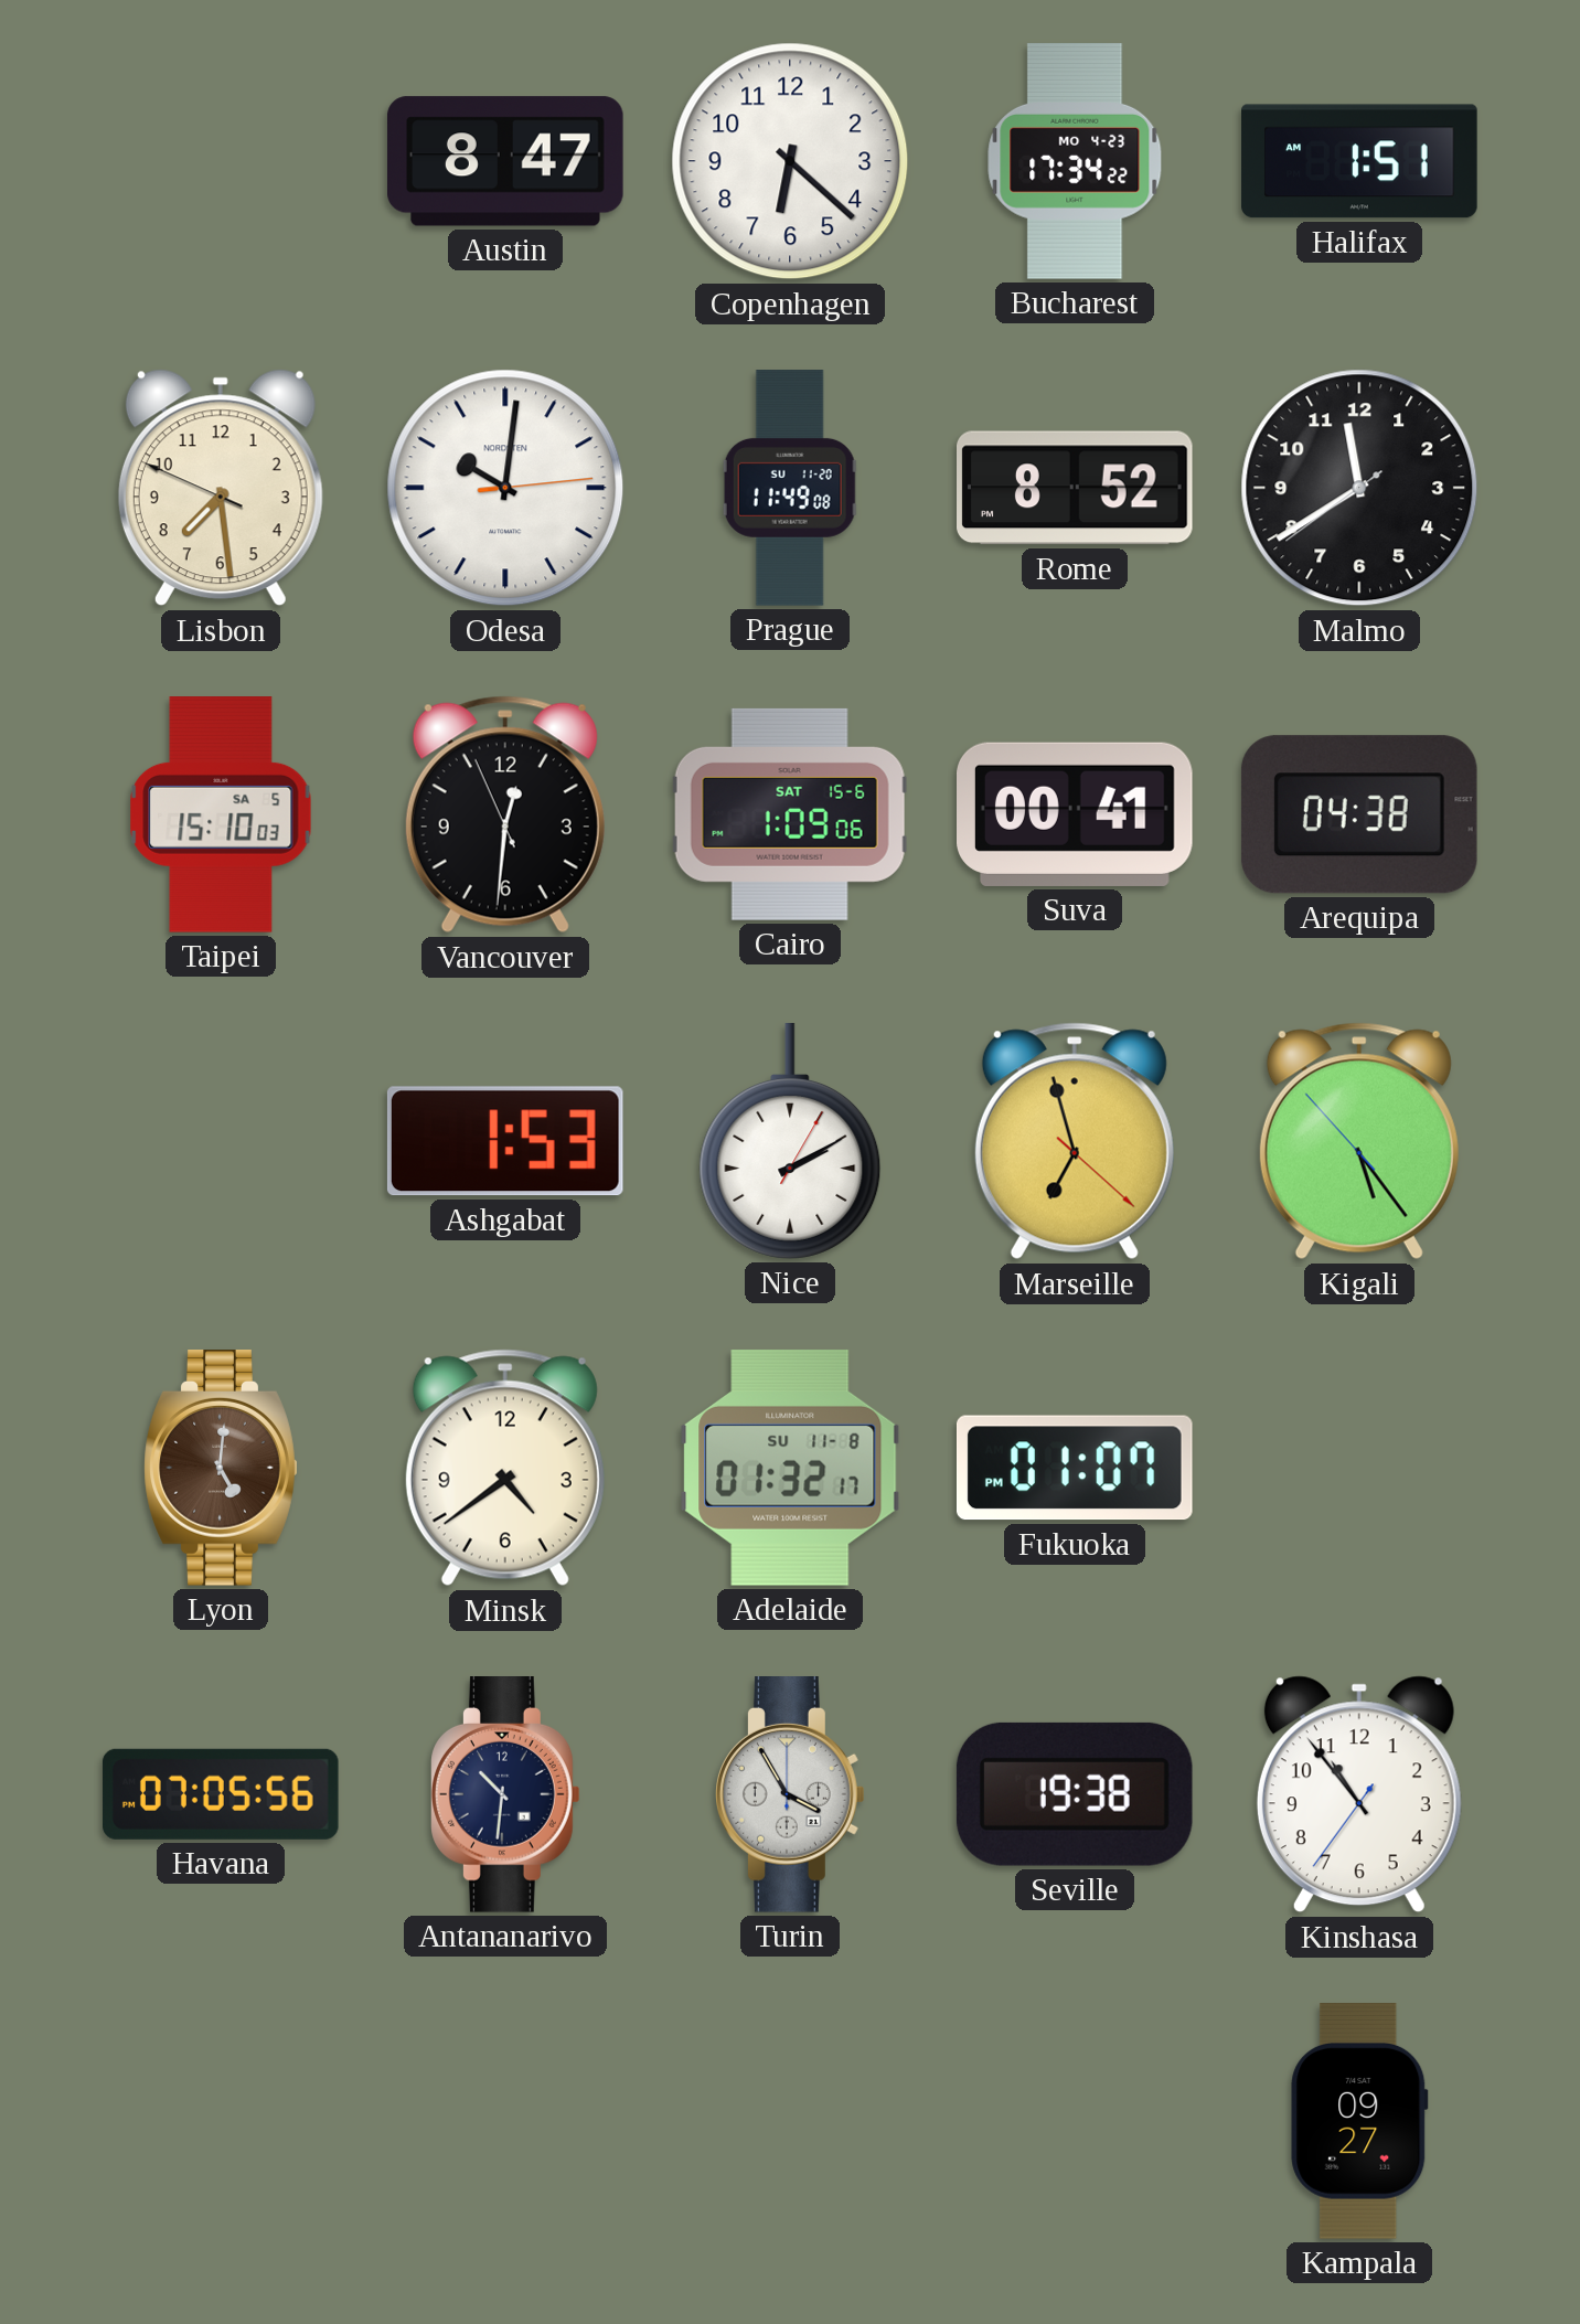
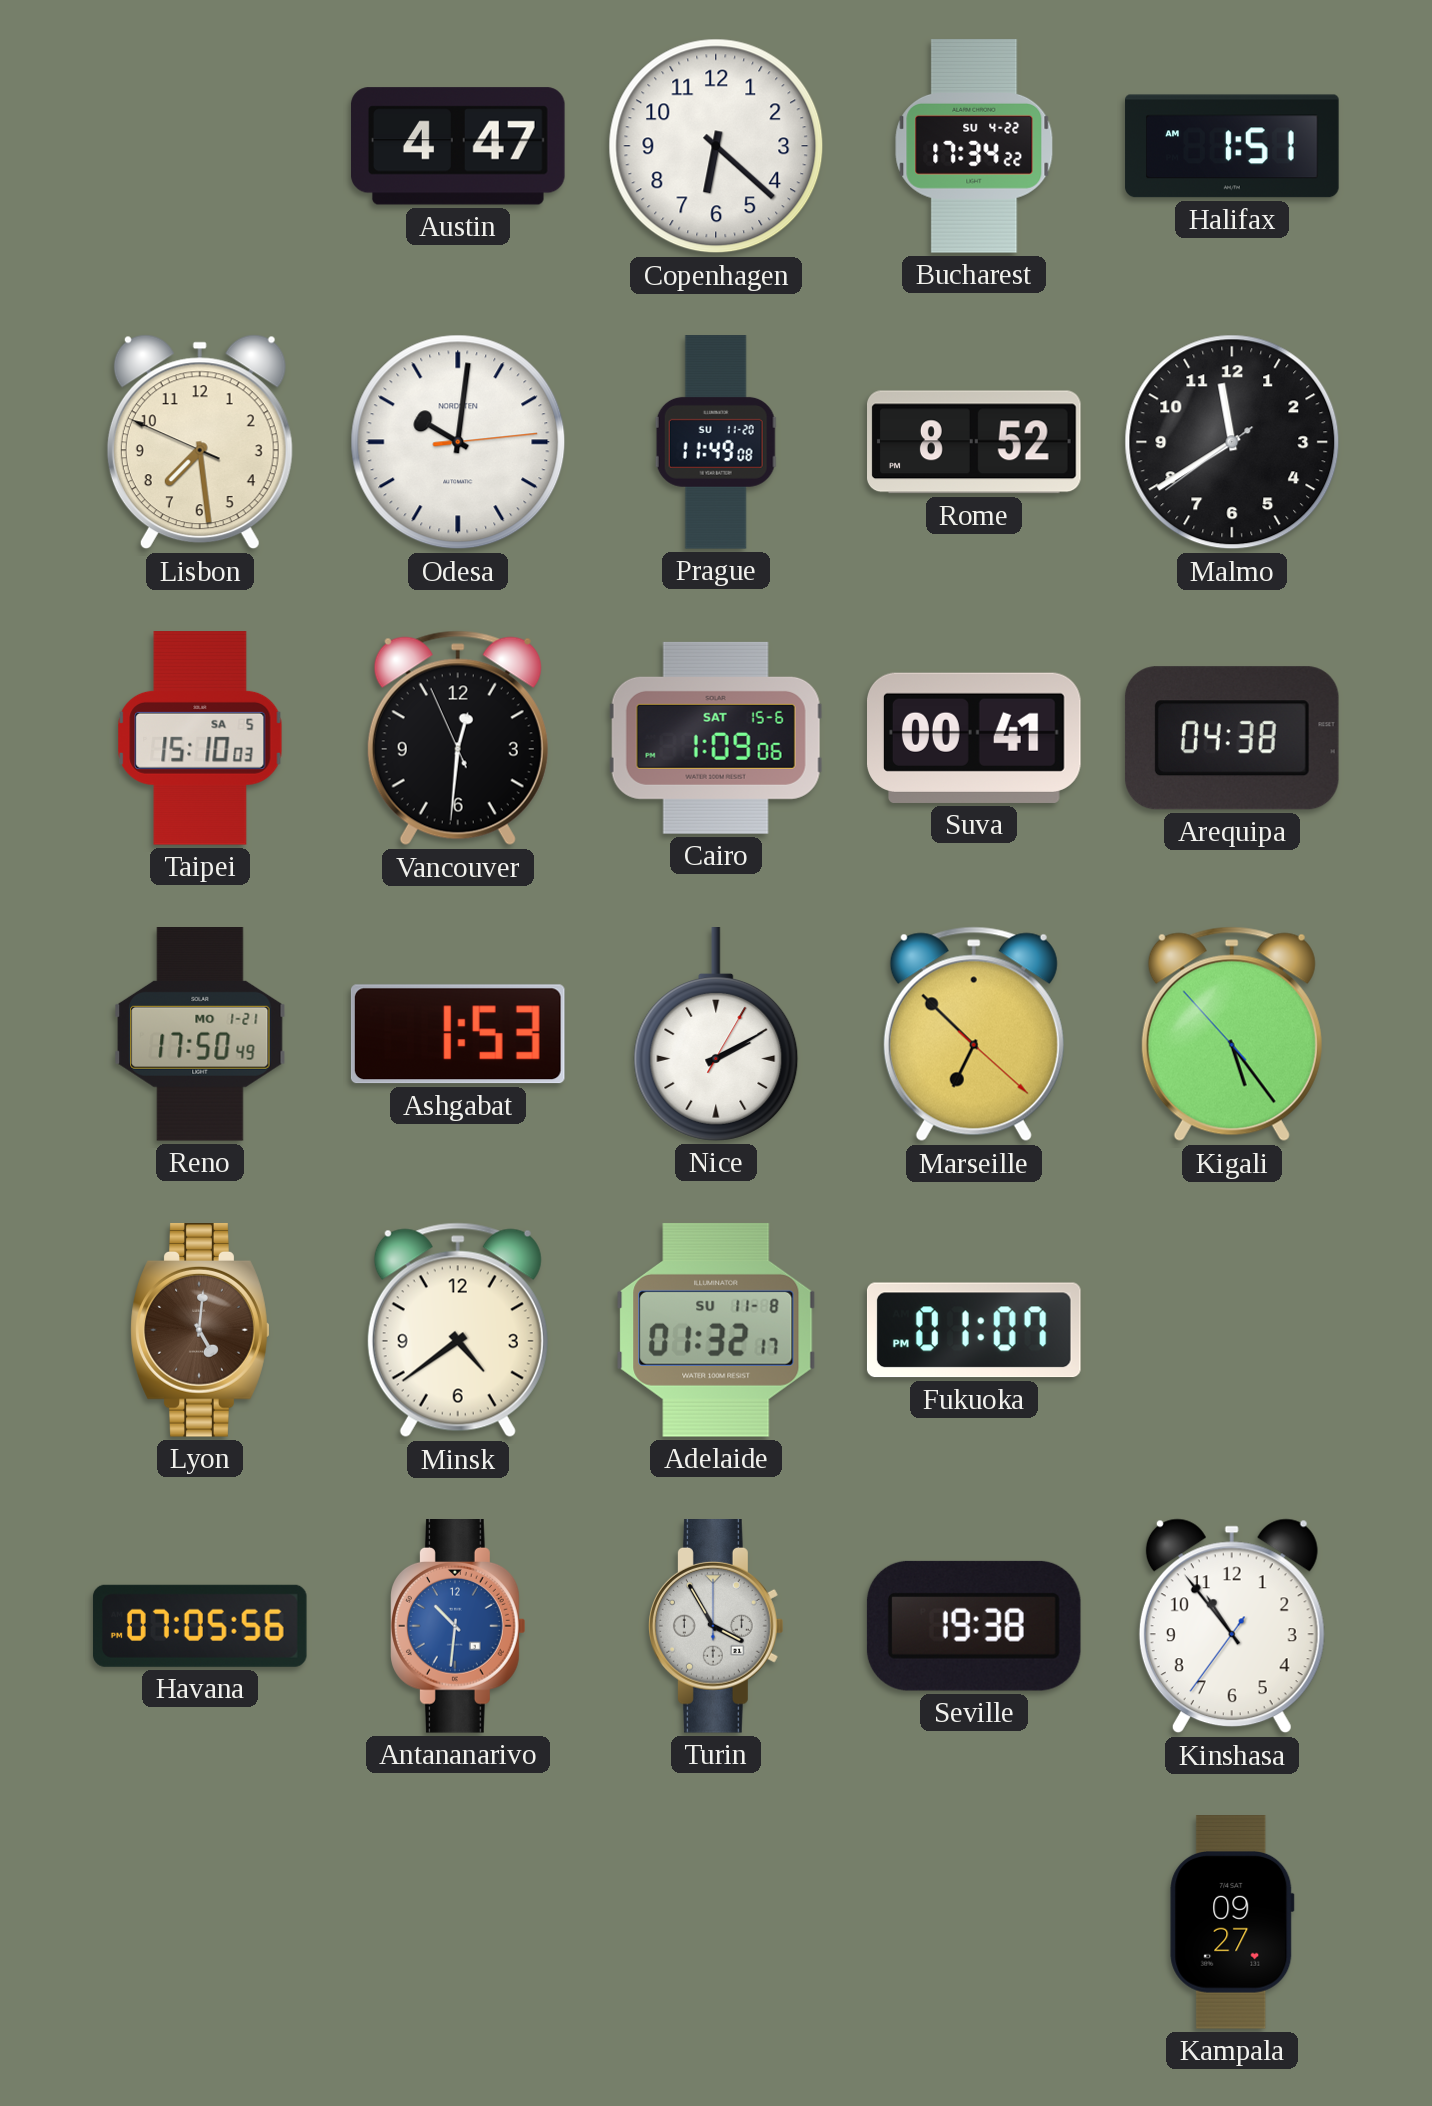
Austin: 8:47 -> 4:47 (459, 146)
Bucharest date: MO 4-23 -> SU 4-22 (974, 147)
Reno: none -> 17:50 (200, 1035)
Marseille: 6:57 -> 6:52 (974, 1034)
Antananarivo dial: navy -> blue (459, 1627)
